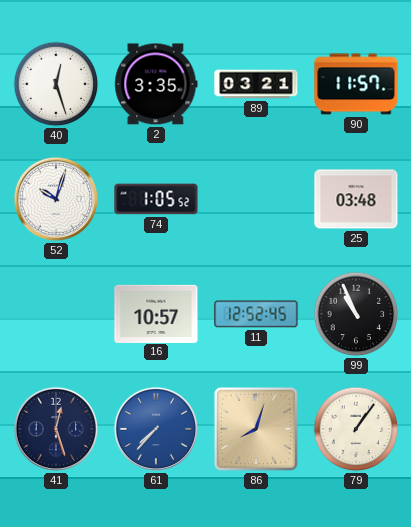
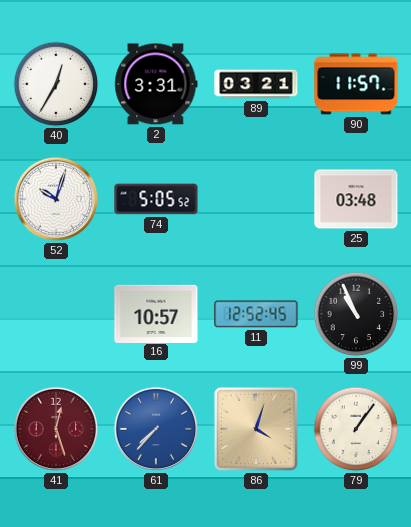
40: 12:27 -> 12:35 (56, 84)
2: 3:35 -> 3:31 (156, 84)
74: 1:05 -> 5:05 (156, 199)
41 dial: navy -> burgundy (56, 429)
86: 8:03 -> 4:03 (256, 429)
